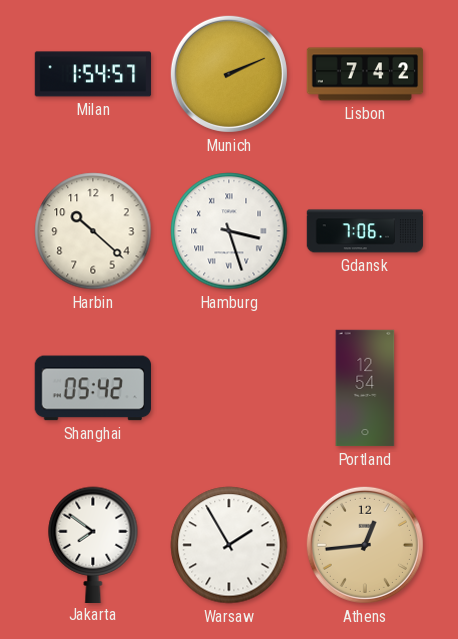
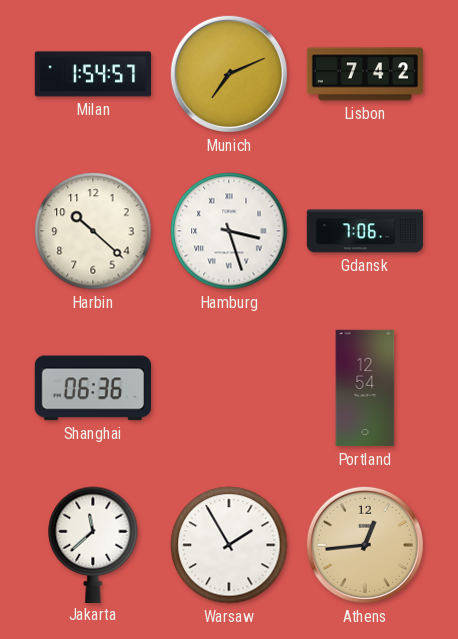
Munich: 2:11 -> 7:11 (229, 74)
Shanghai: 05:42 -> 06:36 (92, 388)
Jakarta: 7:51 -> 11:38 (93, 544)
